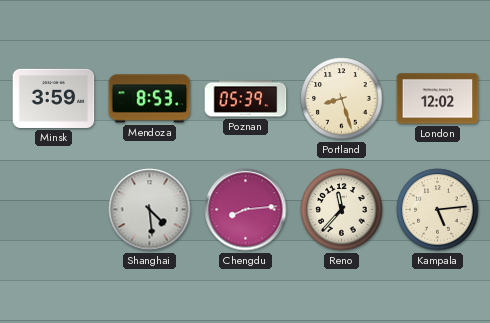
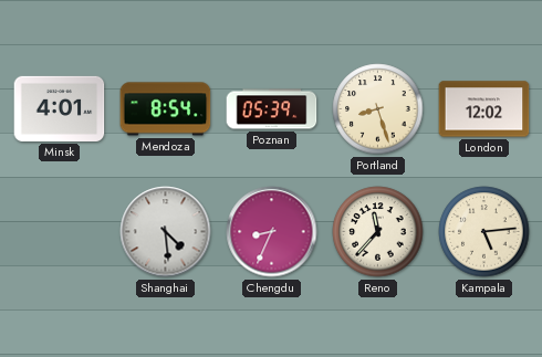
Minsk: 3:59 -> 4:01 (60, 108)
Mendoza: 8:53 -> 8:54 (166, 109)
Chengdu: 8:14 -> 8:34 (272, 232)
